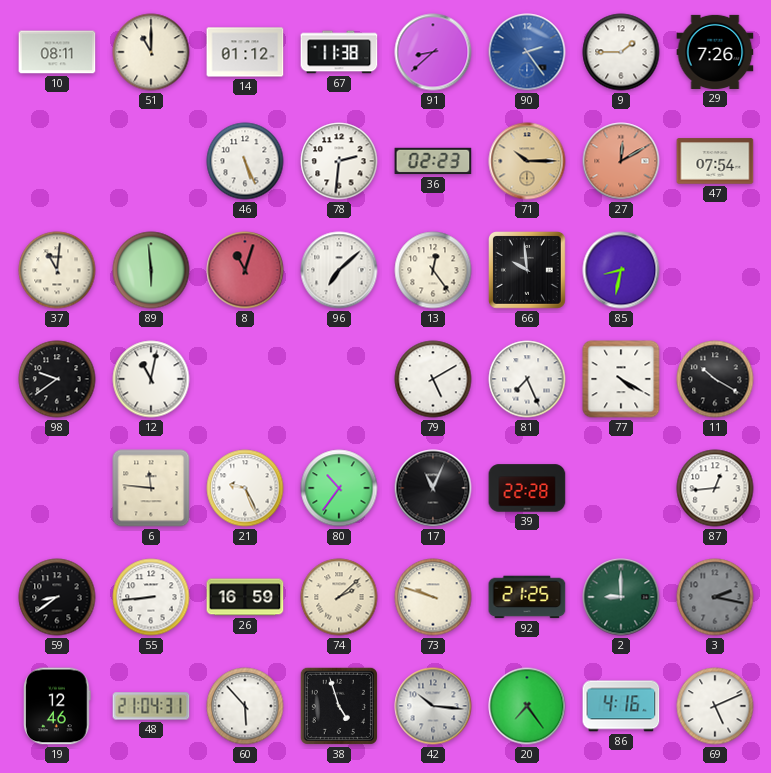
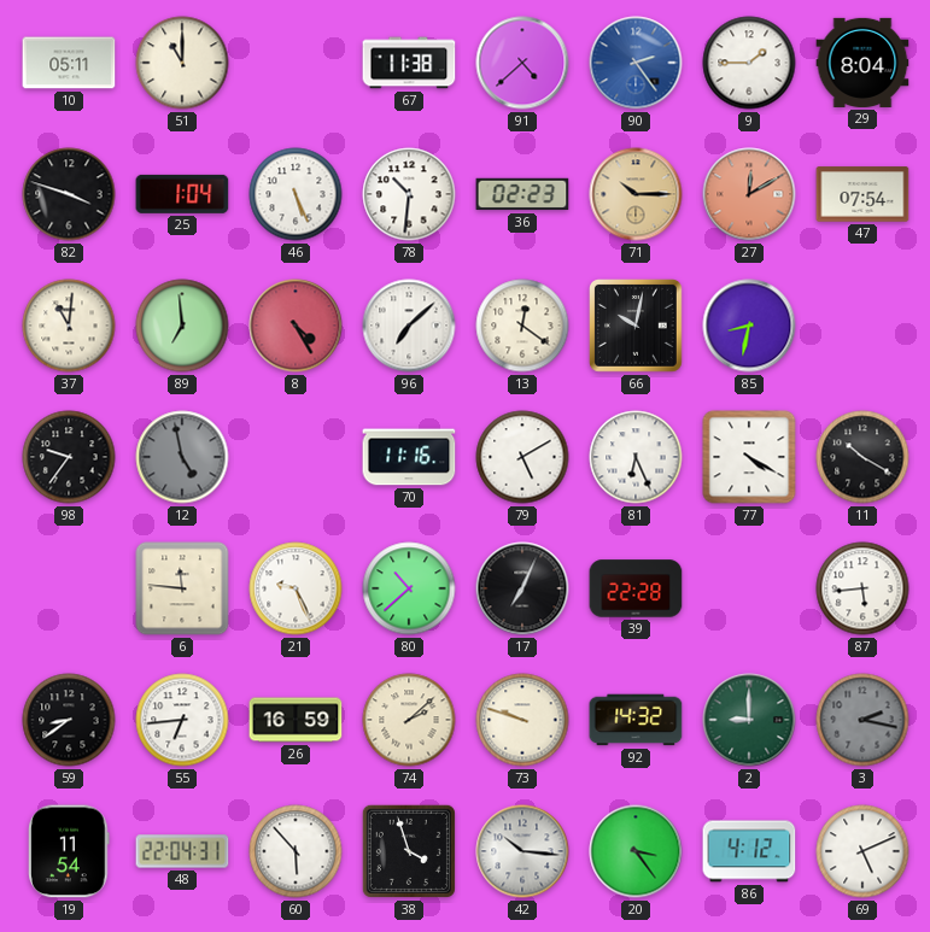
10: 08:11 -> 05:11 (69, 63)
14: 01:12 -> none (245, 52)
91: 8:38 -> 4:38 (522, 63)
29: 7:26 -> 8:04 (862, 63)
82: none -> 3:48 (69, 194)
25: none -> 1:04 (182, 194)
78: 2:31 -> 10:31 (409, 194)
89: 5:59 -> 6:59 (182, 326)
8: 11:03 -> 4:25 (296, 326)
13: 12:24 -> 12:21 (522, 326)
66: 9:59 -> 10:02 (637, 327)
98: 9:39 -> 9:36 (69, 457)
12: 11:02 -> 4:58 (182, 457)
12 dial: white -> grey (182, 457)
70: none -> 11:16 (409, 457)
81: 7:26 -> 6:26 (636, 457)
80: 10:36 -> 10:38 (409, 588)
17: 11:04 -> 7:04 (522, 588)
87: 12:44 -> 5:44 (862, 588)
55: 8:44 -> 6:44 (182, 720)
92: 21:25 -> 14:32 (636, 720)
19: 12:46 -> 11:54 (70, 851)
48: 21:04 -> 22:04 (182, 851)
38: 4:57 -> 3:57 (409, 851)
20: 7:24 -> 3:24 (636, 851)
86: 4:16 -> 4:12 (749, 851)
